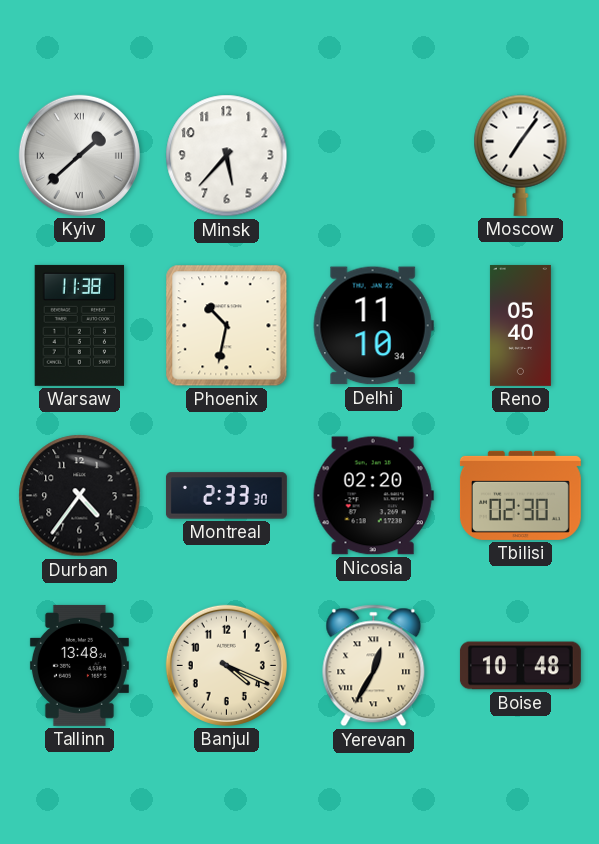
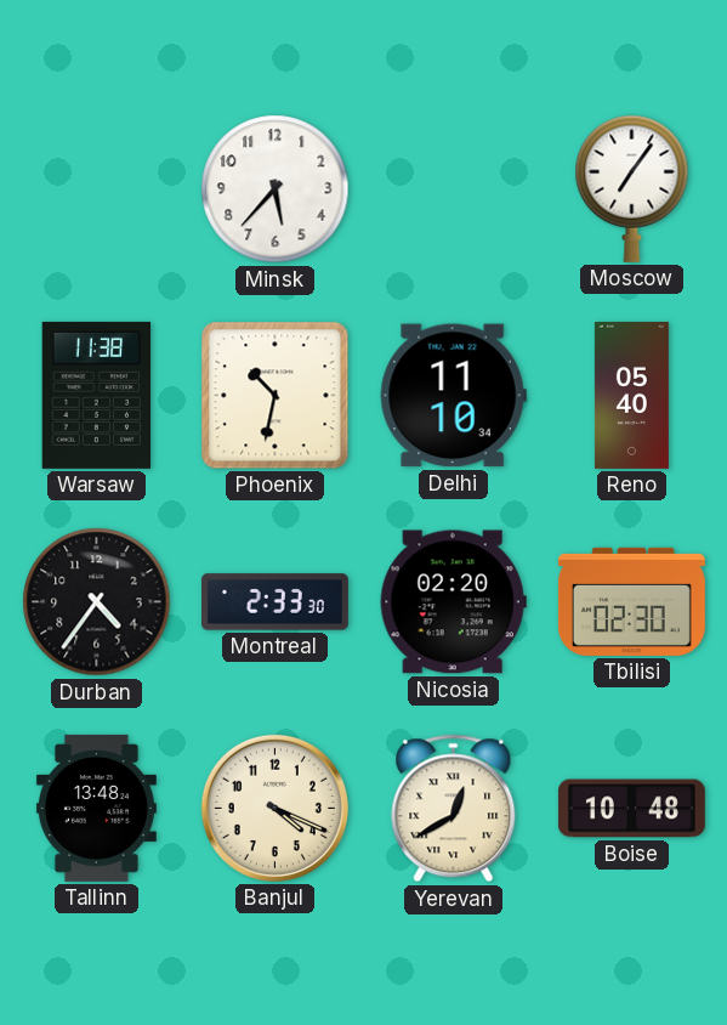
Kyiv: 1:38 -> none (79, 155)
Yerevan: 12:35 -> 12:40 (454, 809)
